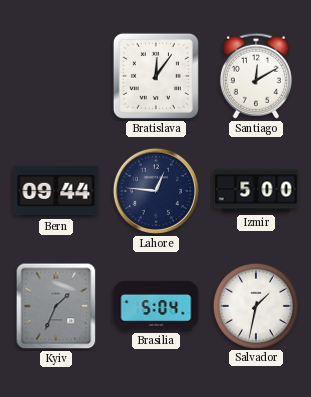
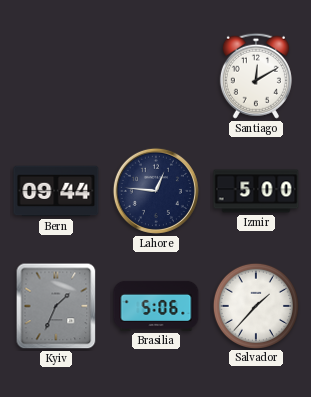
Bratislava: 12:06 -> none (156, 76)
Brasilia: 5:04 -> 5:06 (156, 306)
Salvador: 1:32 -> 1:37 (255, 305)
